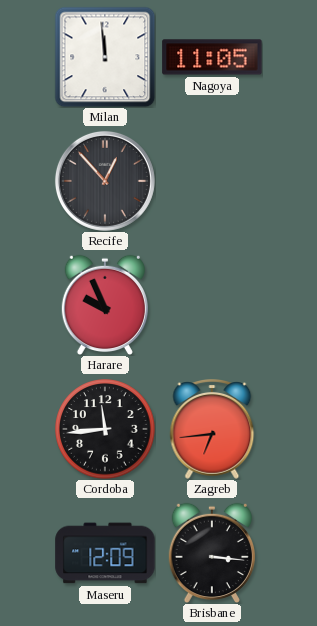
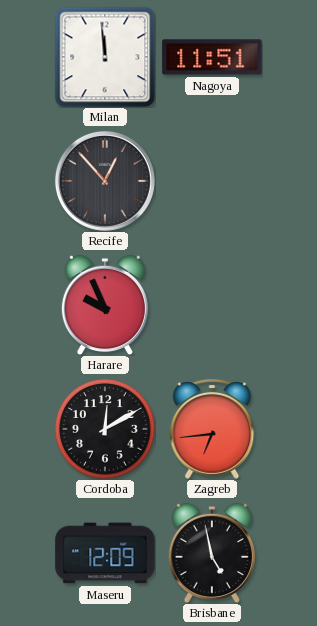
Nagoya: 11:05 -> 11:51 (212, 57)
Cordoba: 11:44 -> 12:10 (105, 429)
Brisbane: 3:16 -> 4:58 (212, 553)
